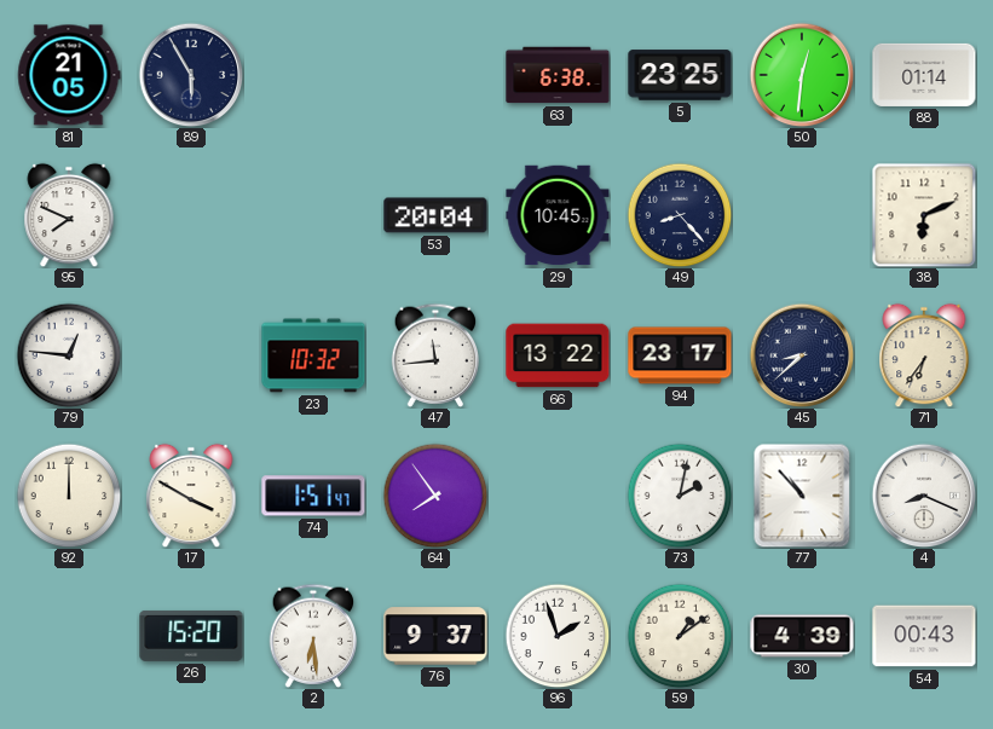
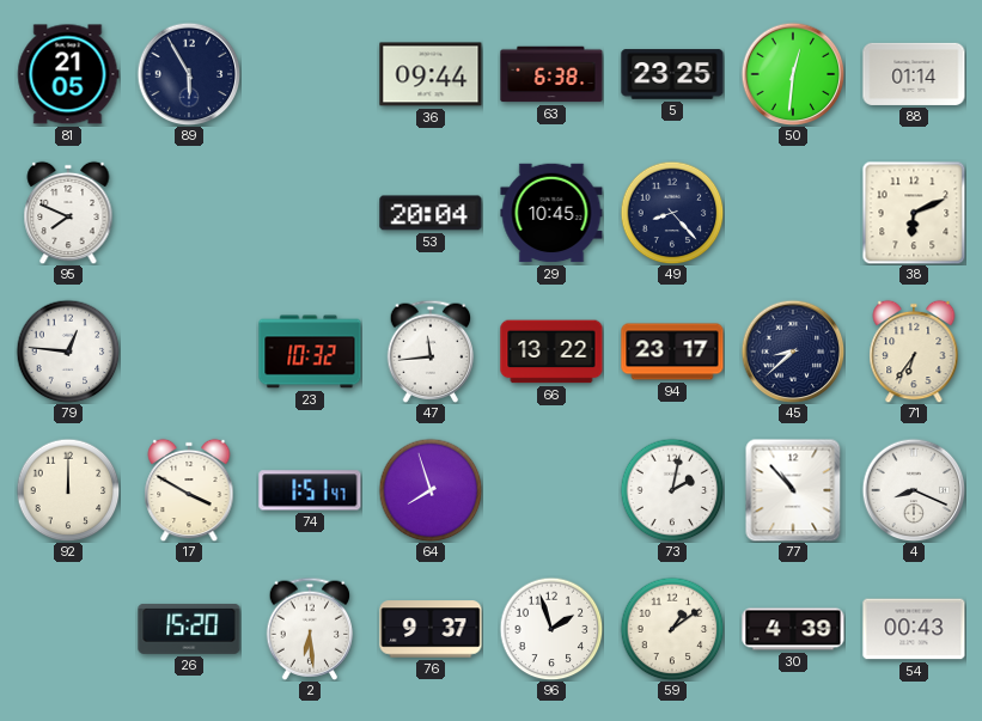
36: none -> 09:44 (431, 74)
64: 7:54 -> 7:57 (431, 490)
